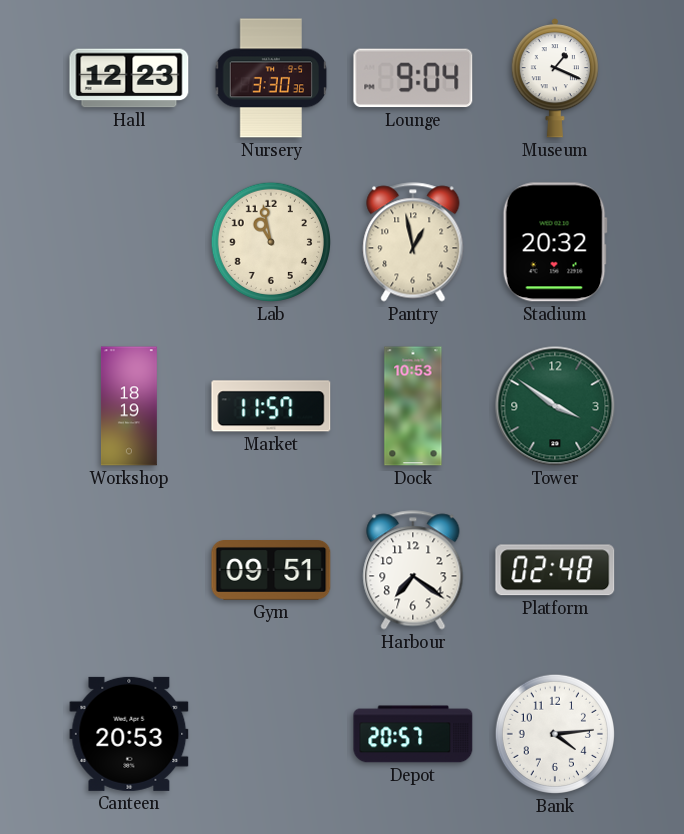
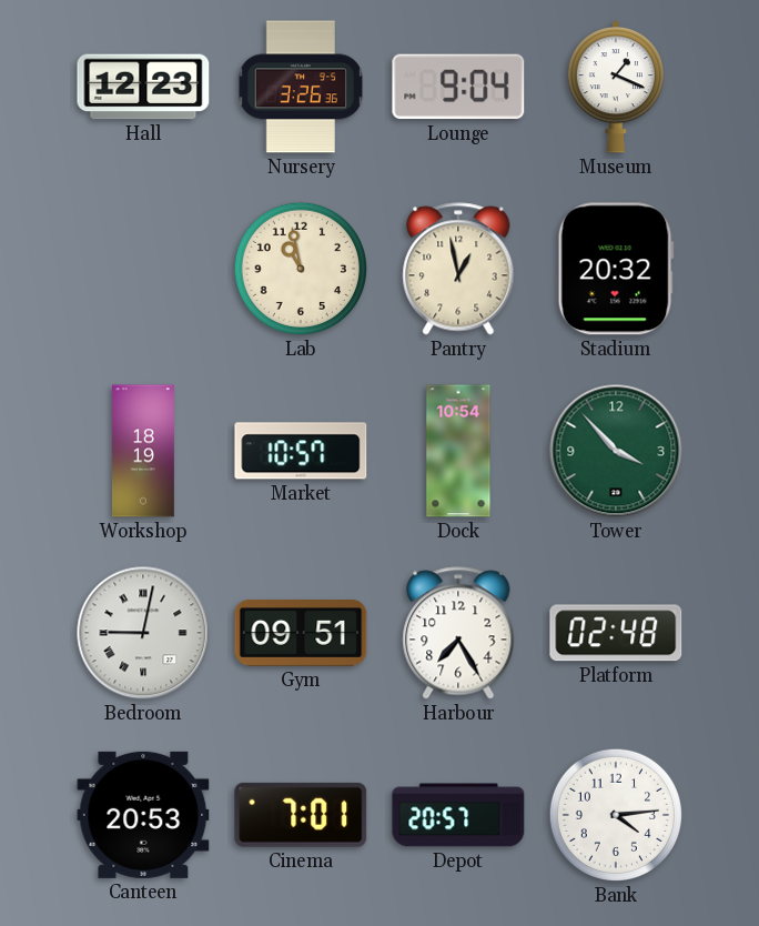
Nursery: 3:30 -> 3:26 (301, 87)
Market: 11:57 -> 10:57 (301, 451)
Dock: 10:53 -> 10:54 (458, 451)
Tower: 3:51 -> 3:53 (616, 451)
Bedroom: none -> 9:02 (143, 633)
Harbour: 7:21 -> 7:25 (458, 633)
Cinema: none -> 7:01 (301, 815)
